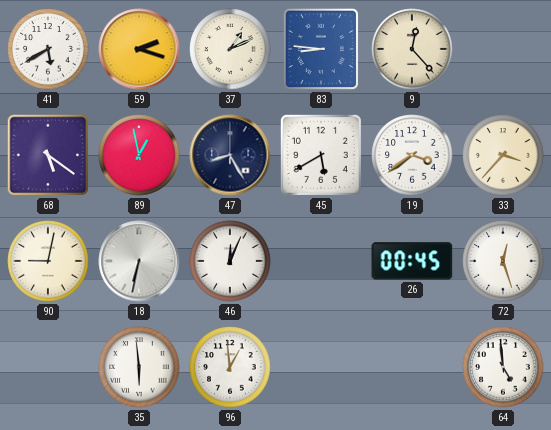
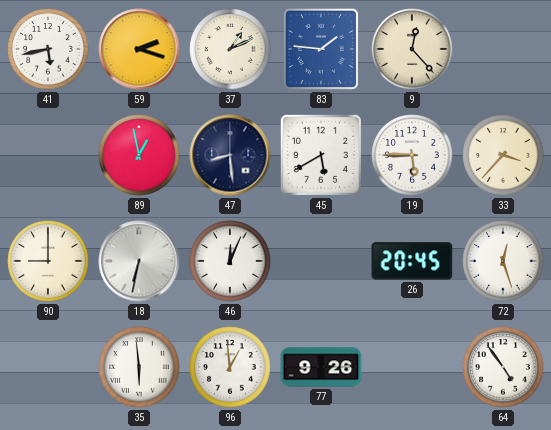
41: 5:40 -> 5:43 (48, 49)
83: 8:46 -> 1:46 (321, 49)
68: 5:21 -> none (48, 155)
47: 8:25 -> 8:29 (230, 155)
19: 3:39 -> 5:45 (412, 155)
90: 9:02 -> 9:00 (48, 261)
26: 00:45 -> 20:45 (412, 261)
77: none -> 9:26 (321, 367)
64: 4:59 -> 4:54 (503, 367)
